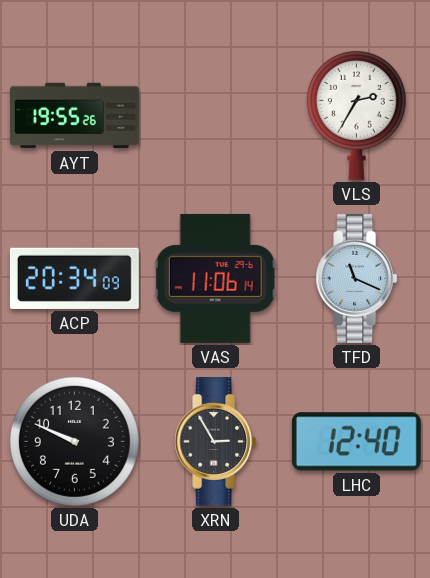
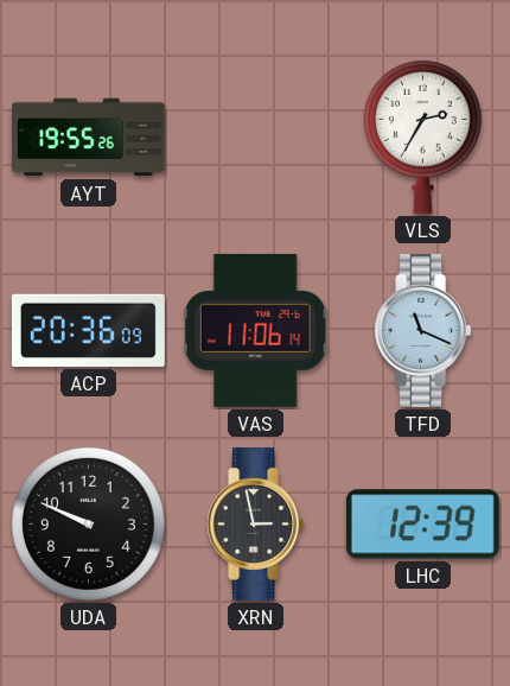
ACP: 20:34 -> 20:36 (88, 330)
XRN: 2:55 -> 2:58 (256, 523)
LHC: 12:40 -> 12:39 (422, 525)
